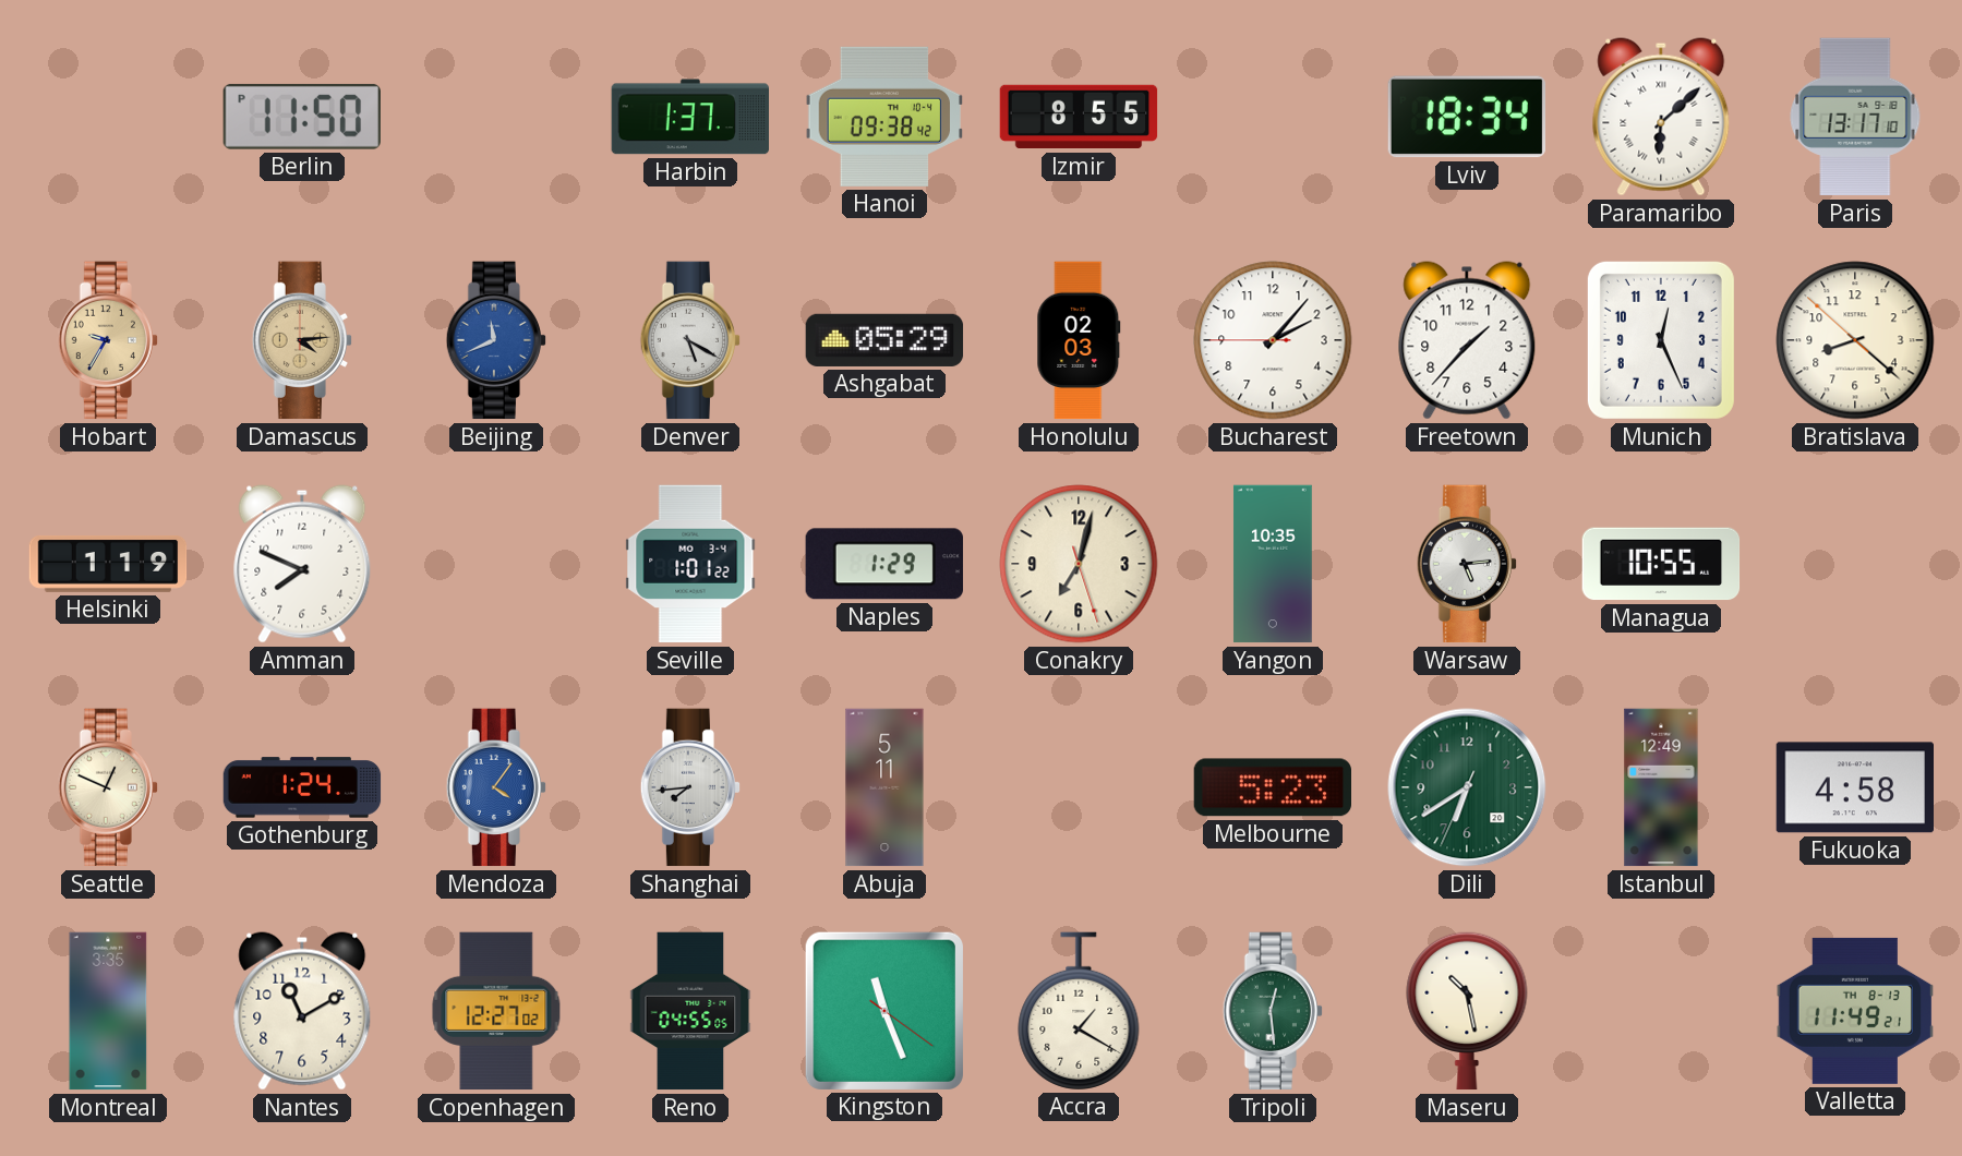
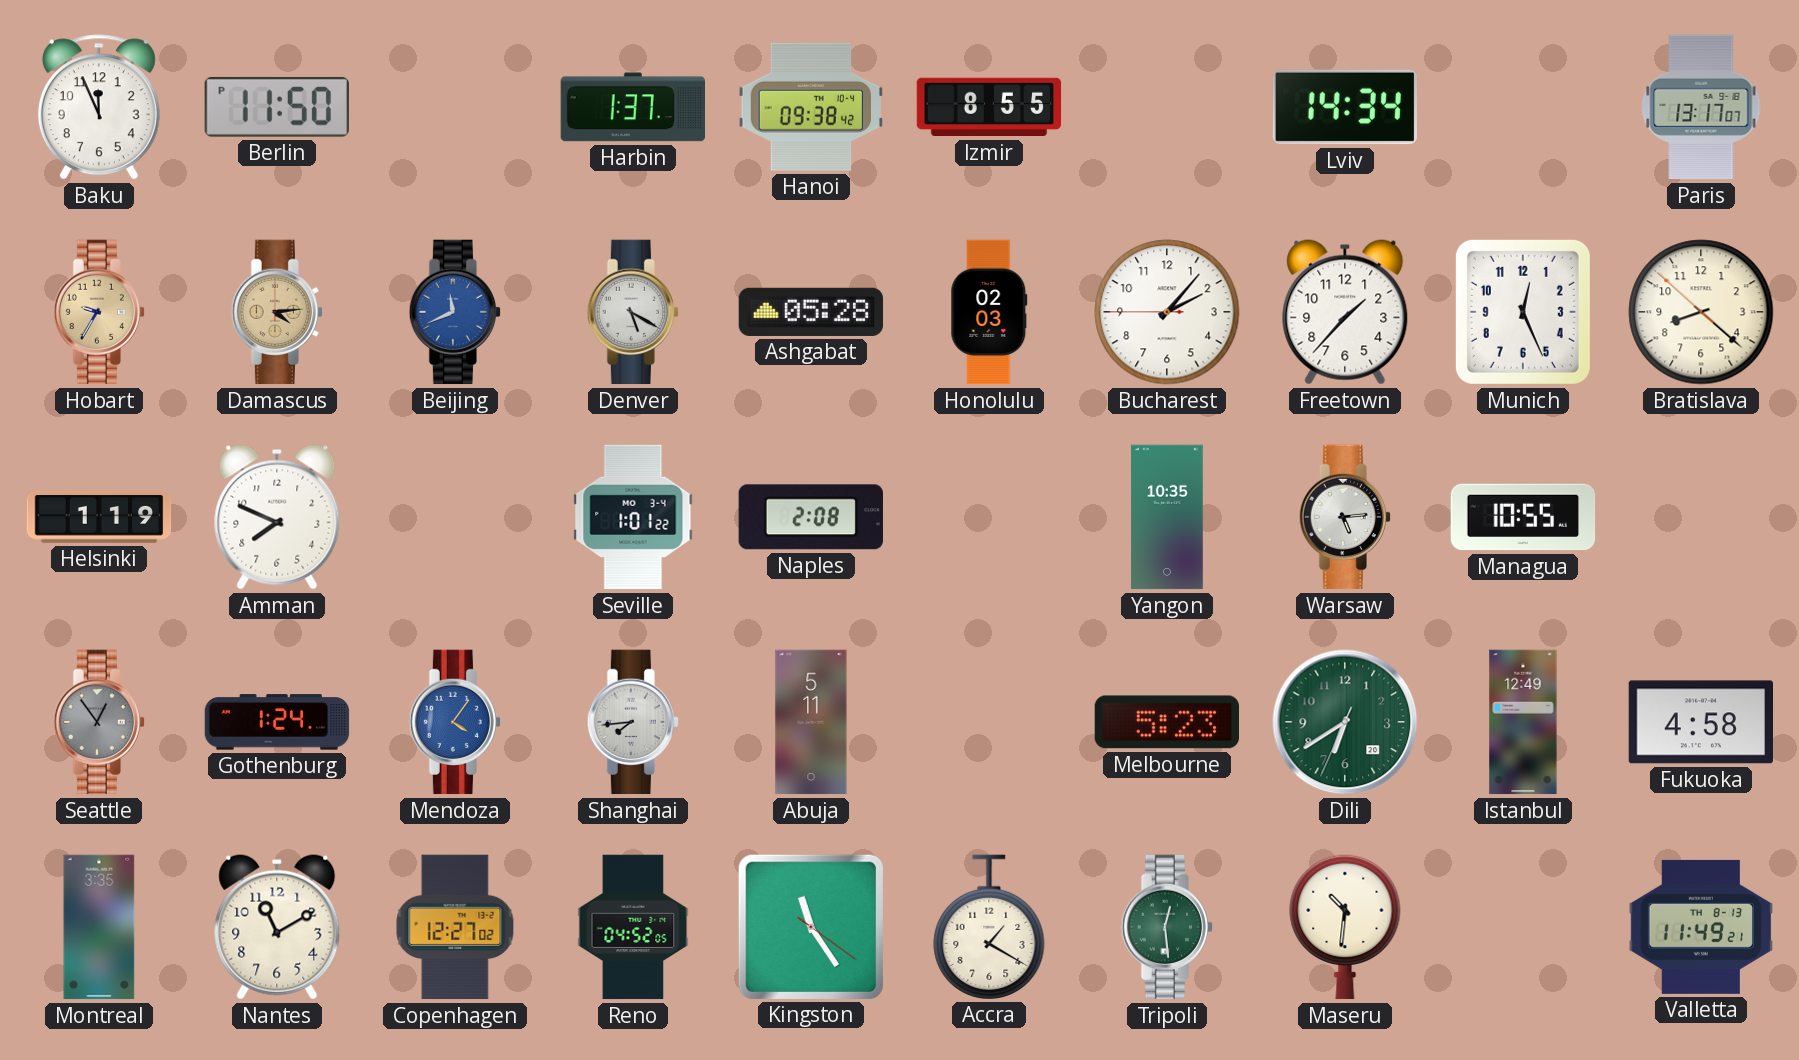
Baku: none -> 11:56 (99, 107)
Lviv: 18:34 -> 14:34 (1344, 107)
Paramaribo: 6:08 -> none (1661, 117)
Paris: 13:17:10 -> 13:17:07 (1701, 107)
Ashgabat: 05:29 -> 05:28 (811, 312)
Naples: 1:29 -> 2:08 (811, 517)
Conakry: 7:02 -> none (1079, 564)
Seattle: 12:49 -> 12:54 (98, 722)
Seattle dial: cream -> grey (98, 722)
Reno: 04:55 -> 04:52 (633, 927)
Kingston: 11:26 -> 11:24 (811, 927)
Maseru: 10:28 -> 10:31 (1345, 927)
